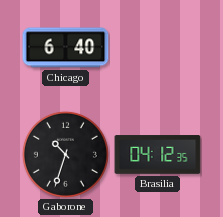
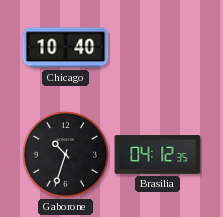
Chicago: 6:40 -> 10:40 (66, 48)
